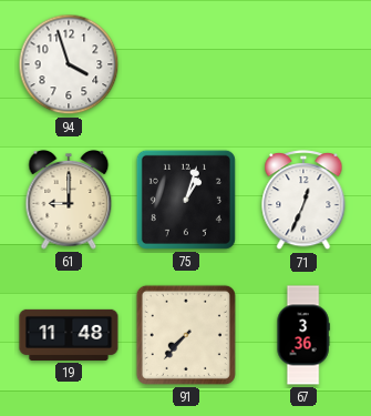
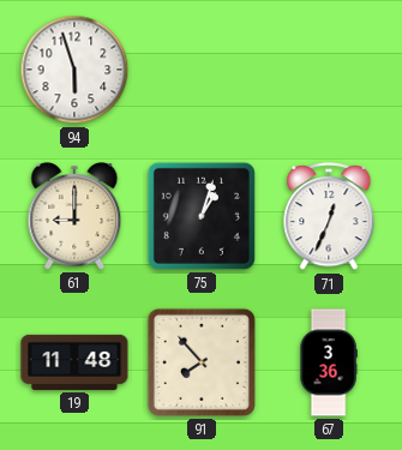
94: 3:57 -> 5:57 (74, 70)
91: 7:37 -> 7:53 (202, 362)
